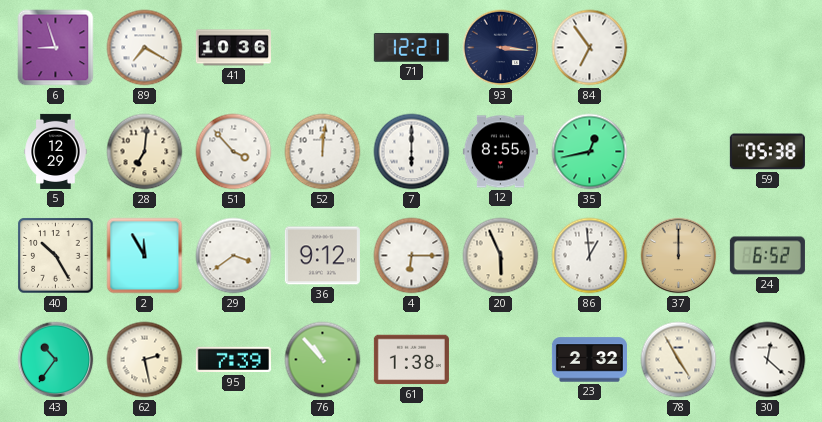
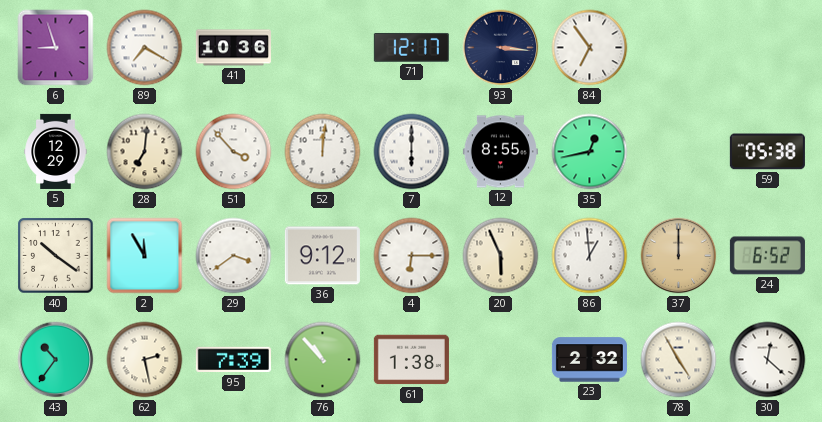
71: 12:21 -> 12:17 (411, 47)
40: 10:25 -> 10:21 (56, 256)
